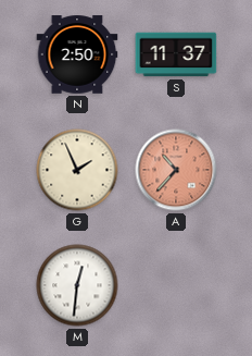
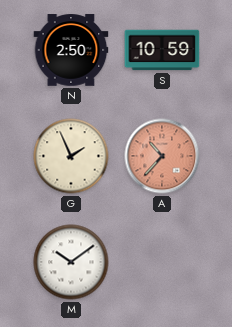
S: 11:37 -> 10:59 (162, 50)
M: 12:31 -> 10:09 (71, 262)
